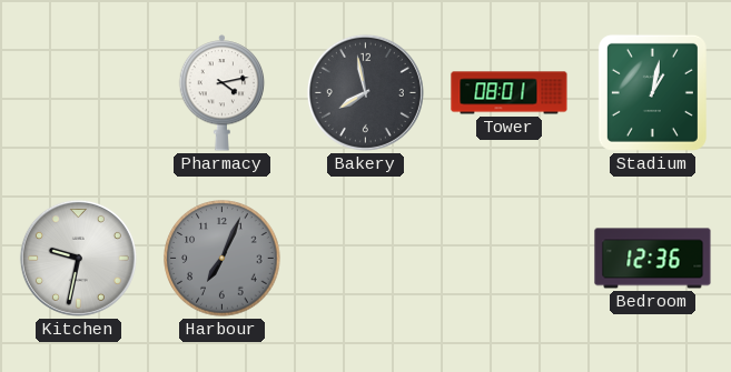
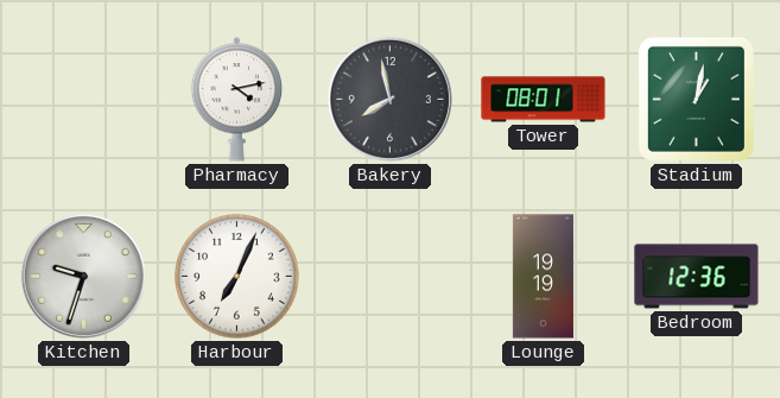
Kitchen: 9:32 -> 9:33 (83, 276)
Harbour dial: grey -> white (237, 277)
Lounge: none -> 19:19 (543, 277)
